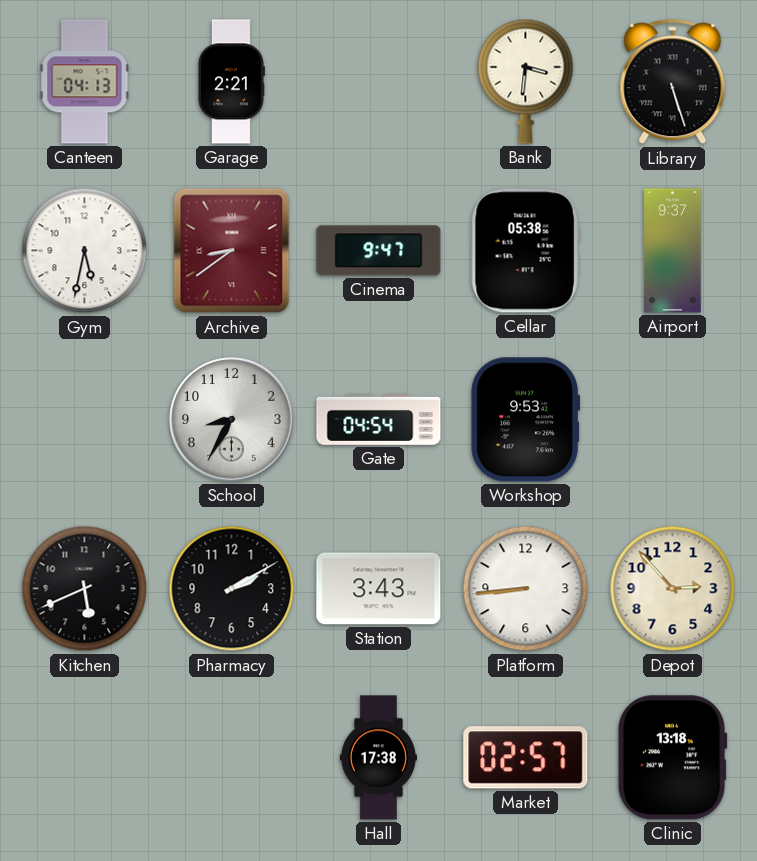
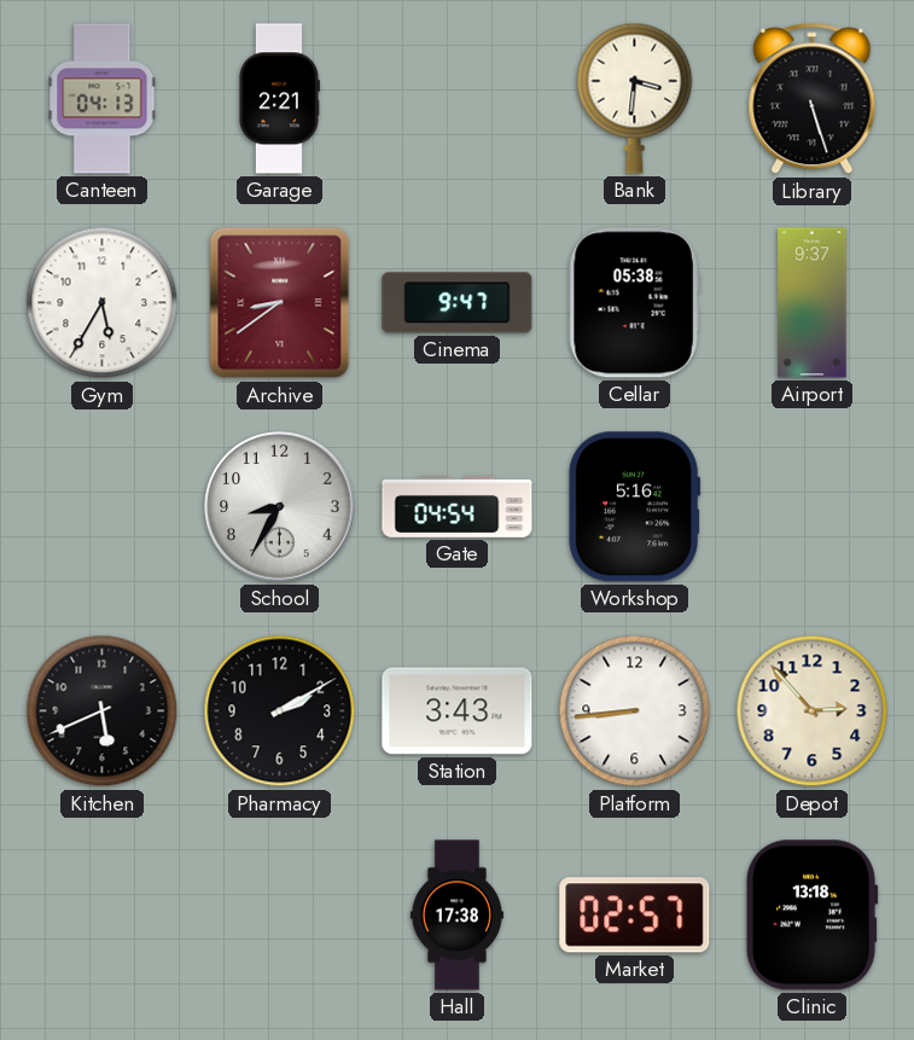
Gym: 5:32 -> 5:35 (103, 303)
Workshop: 9:53 -> 5:16 (635, 507)
